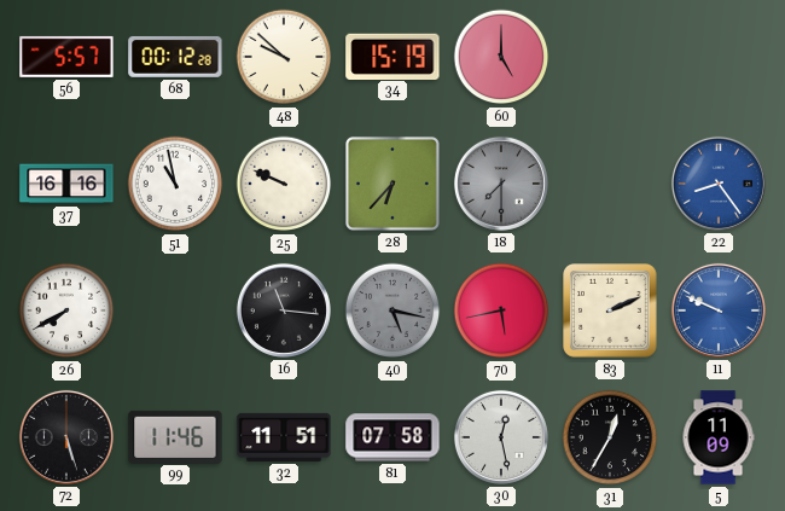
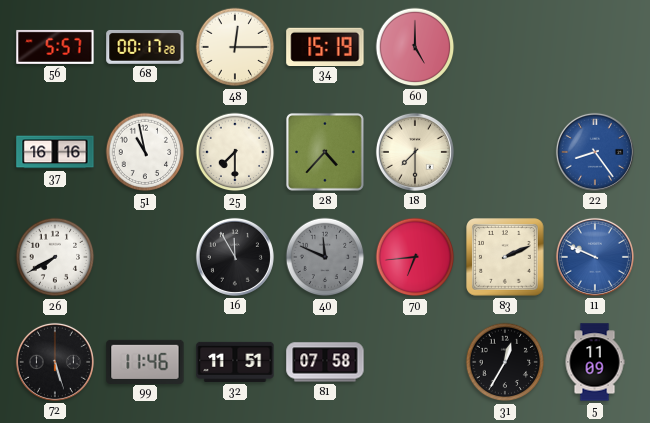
68: 00:12 -> 00:17 (145, 47)
48: 9:52 -> 12:15 (235, 47)
25: 9:49 -> 7:30 (235, 152)
28: 6:37 -> 4:37 (325, 152)
18 dial: grey -> cream (415, 152)
16: 11:16 -> 11:55 (235, 257)
40: 5:17 -> 11:49 (325, 257)
70: 5:43 -> 6:44 (415, 257)
30: 12:28 -> none (501, 437)
